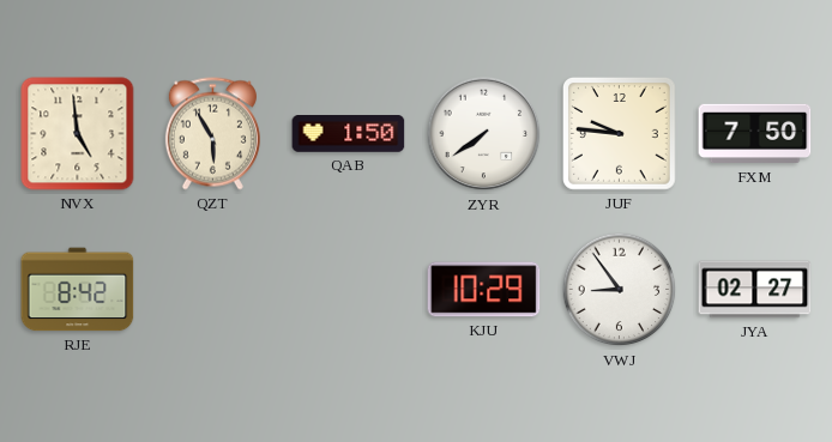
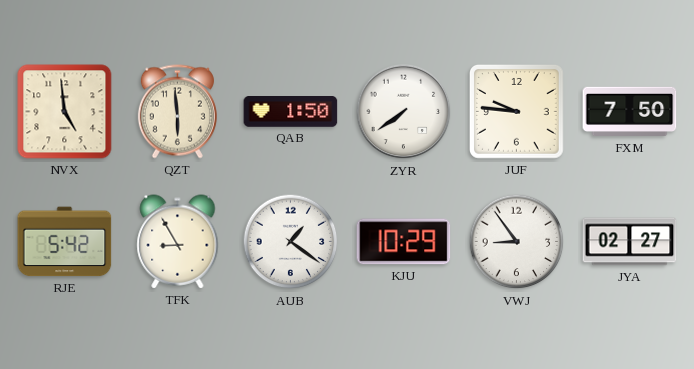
QZT: 5:55 -> 5:59 (177, 112)
RJE: 8:42 -> 5:42 (65, 242)
TFK: none -> 8:55 (178, 242)
AUB: none -> 1:21 (291, 242)
